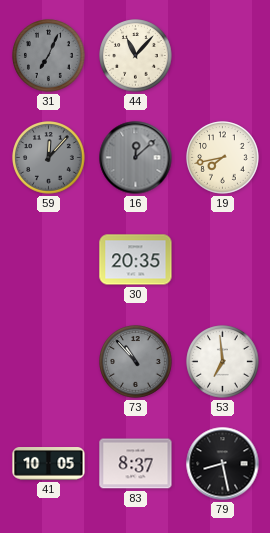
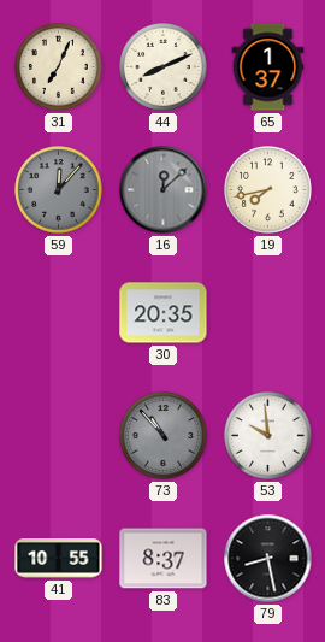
31 dial: grey -> cream (59, 67)
44: 11:07 -> 8:11 (164, 67)
65: none -> 1:37 (268, 67)
53: 6:59 -> 9:59 (268, 436)
41: 10:05 -> 10:55 (59, 559)
